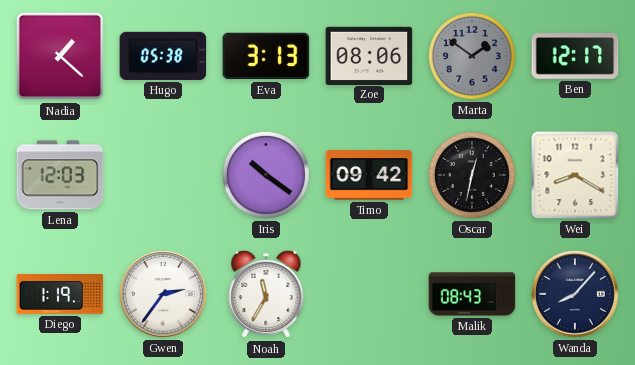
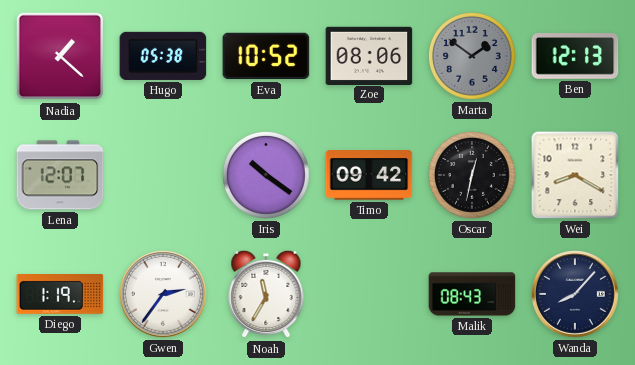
Eva: 3:13 -> 10:52 (266, 56)
Ben: 12:17 -> 12:13 (575, 57)
Lena: 12:03 -> 12:07 (60, 175)
